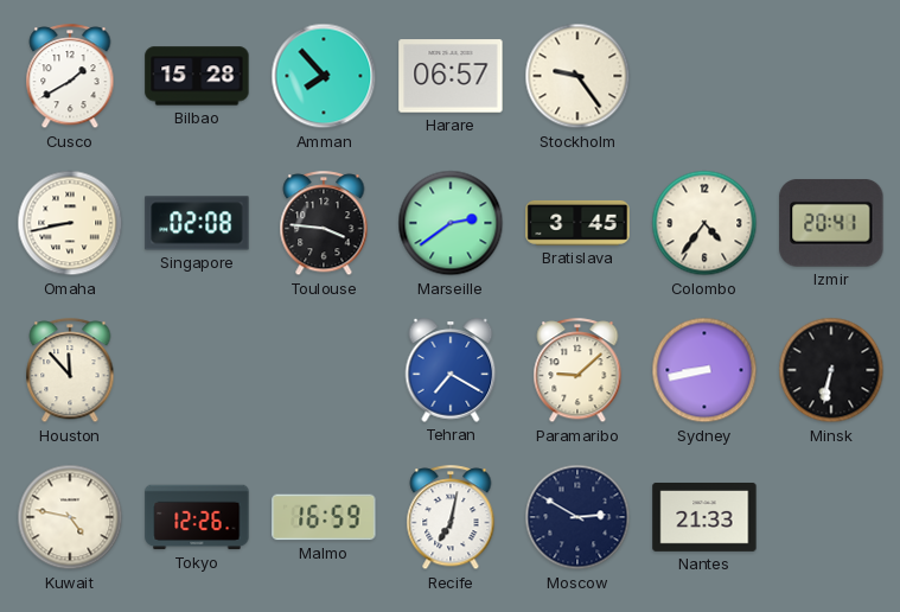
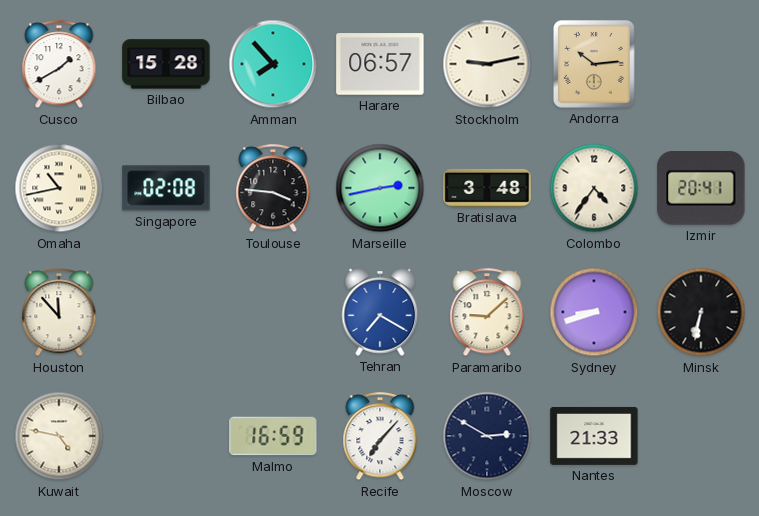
Stockholm: 9:24 -> 9:13 (487, 64)
Andorra: none -> 10:14 (594, 65)
Omaha: 8:43 -> 10:43 (59, 188)
Marseille: 2:39 -> 2:43 (380, 188)
Bratislava: 3:45 -> 3:48 (487, 188)
Sydney: 8:43 -> 8:42 (594, 312)
Tokyo: 12:26 -> none (197, 517)
Recife: 7:02 -> 7:07 (380, 437)
